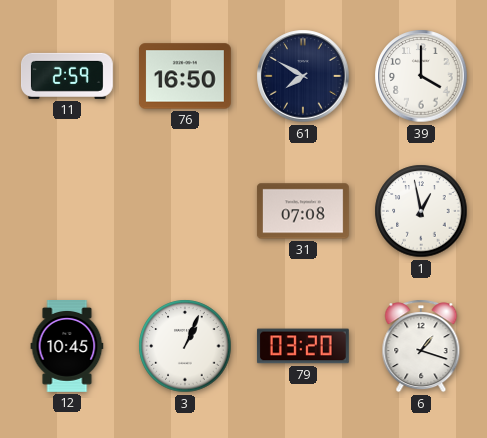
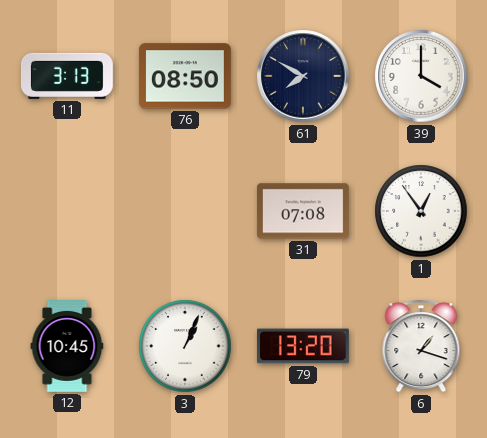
11: 2:59 -> 3:13 (67, 76)
76: 16:50 -> 08:50 (185, 76)
1: 12:58 -> 12:54 (421, 211)
79: 03:20 -> 13:20 (303, 346)
